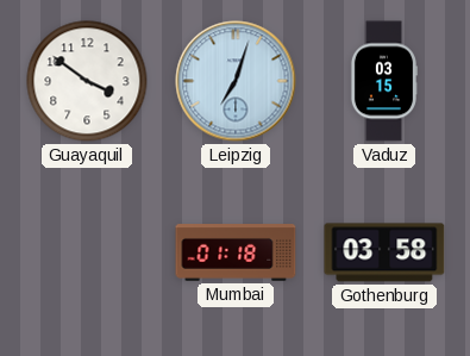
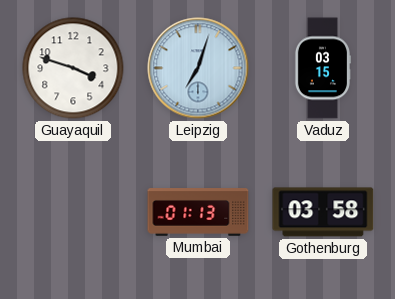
Guayaquil: 3:51 -> 3:48 (73, 68)
Mumbai: 01:18 -> 01:13 (198, 212)
